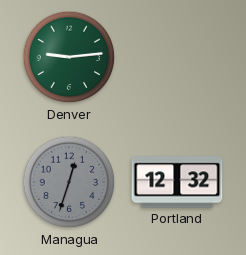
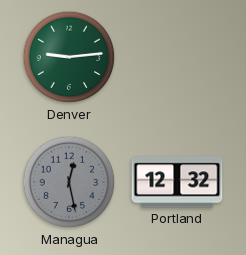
Managua: 12:33 -> 12:28 (69, 182)
